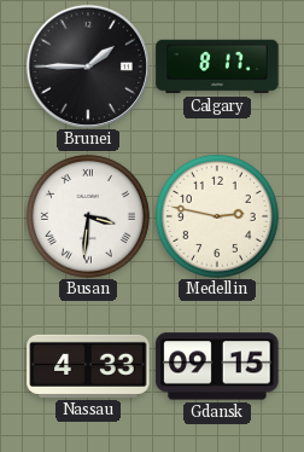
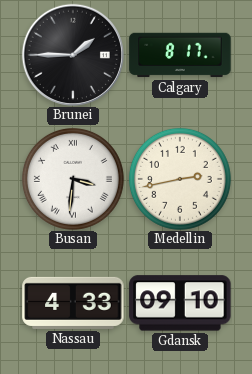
Medellin: 2:47 -> 2:43 (180, 179)
Gdansk: 09:15 -> 09:10 (180, 303)
